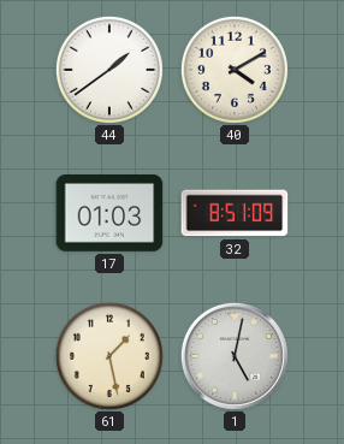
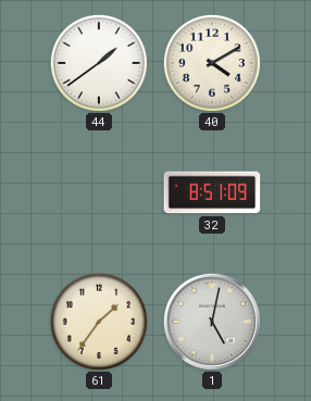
17: 01:03 -> none (109, 214)
61: 1:28 -> 1:36 (99, 322)
